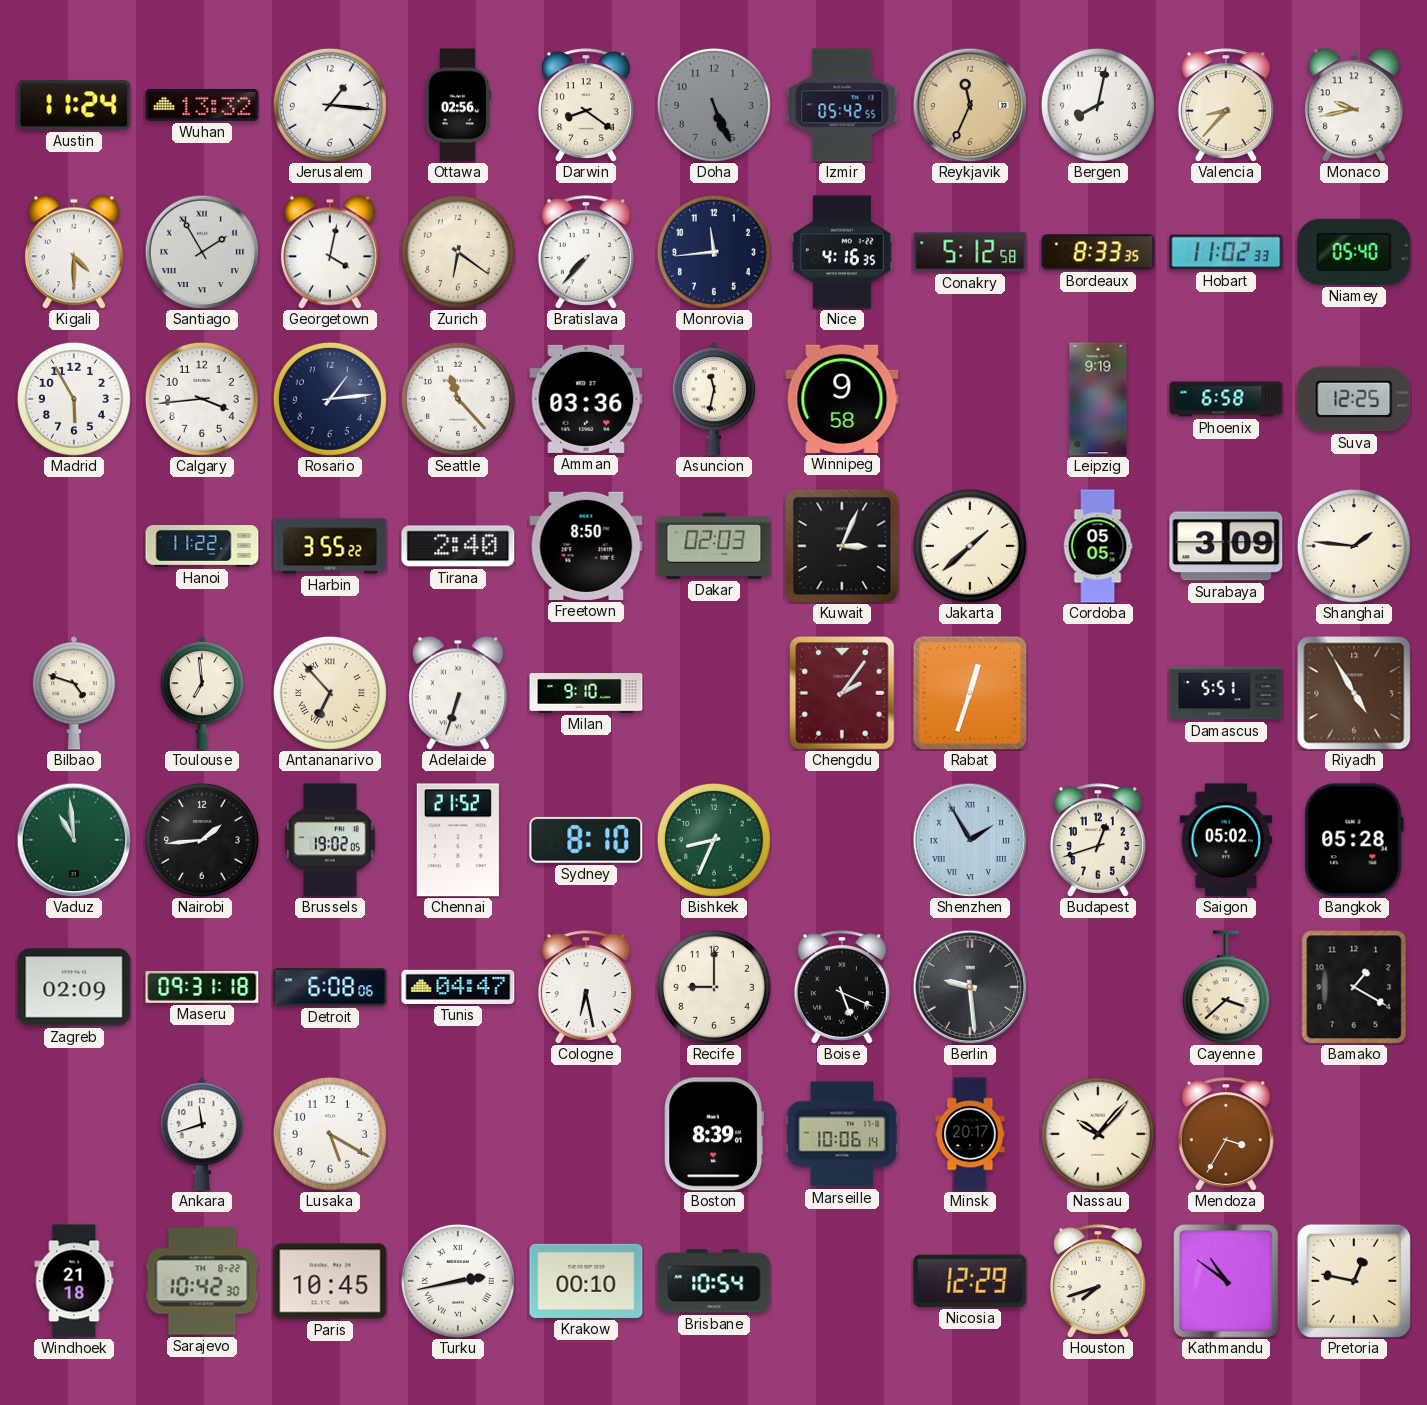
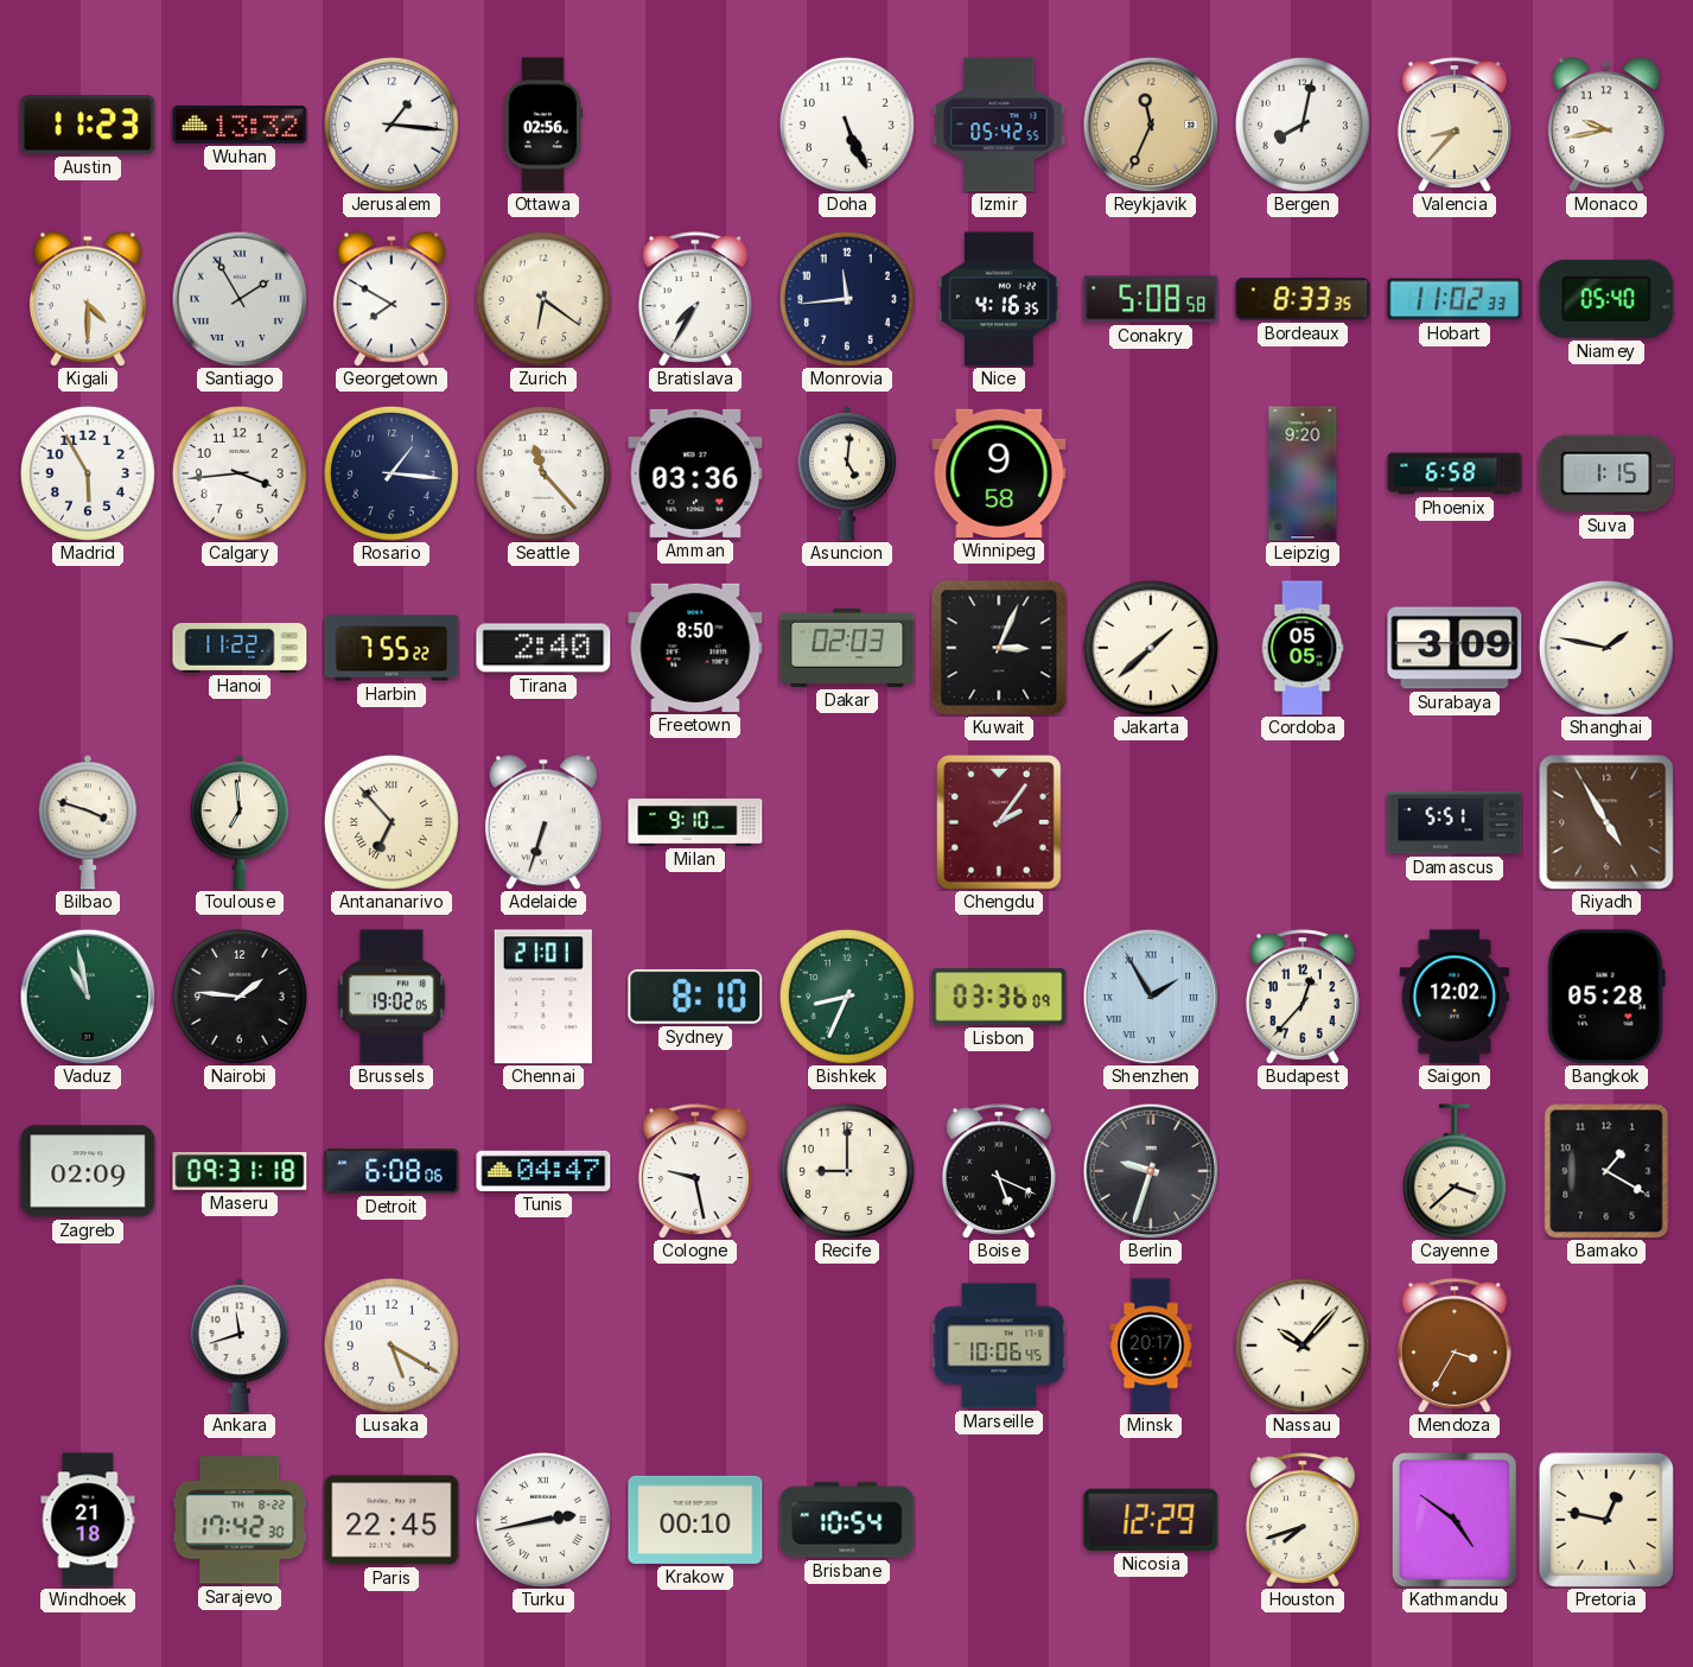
Austin: 11:24 -> 11:23 (88, 125)
Darwin: 8:21 -> none (586, 105)
Doha dial: grey -> white (847, 125)
Georgetown: 4:02 -> 7:50 (392, 299)
Bratislava: 7:37 -> 7:35 (695, 299)
Conakry: 5:12 -> 5:08 (1151, 299)
Rosario: 1:14 -> 1:16 (392, 473)
Asuncion: 11:32 -> 5:01 (847, 473)
Leipzig: 9:19 -> 9:20 (1303, 473)
Suva: 12:25 -> 1:15 (1606, 473)
Harbin: 3:55 -> 7:55 (392, 648)
Shanghai: 1:46 -> 1:47 (1606, 648)
Bilbao: 4:48 -> 3:48 (88, 822)
Rabat: 12:33 -> none (970, 693)
Vaduz: 10:59 -> 10:58 (88, 997)
Nairobi: 1:44 -> 1:46 (240, 997)
Chennai: 21:52 -> 21:01 (543, 997)
Lisbon: none -> 03:36 (999, 997)
Budapest: 12:42 -> 12:37 (1303, 997)
Saigon: 05:02 -> 12:02 (1455, 997)
Cologne: 6:28 -> 9:28 (695, 1171)
Berlin: 9:29 -> 9:33 (1151, 1171)
Boston: 8:39 -> none (714, 1134)
Marseille: 10:06:14 -> 10:06:45 (999, 1345)
Sarajevo: 10:42 -> 17:42 (240, 1520)
Paris: 10:45 -> 22:45 (392, 1520)
Kathmandu: 10:51 -> 4:51 (1456, 1520)
